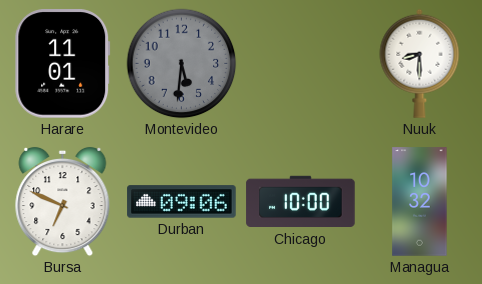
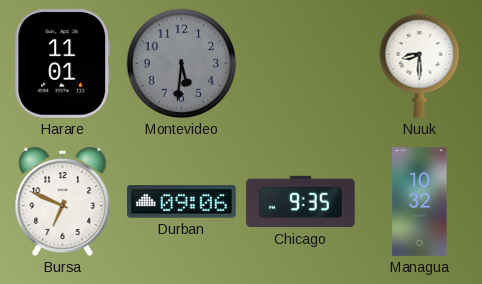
Chicago: 10:00 -> 9:35 (301, 202)
